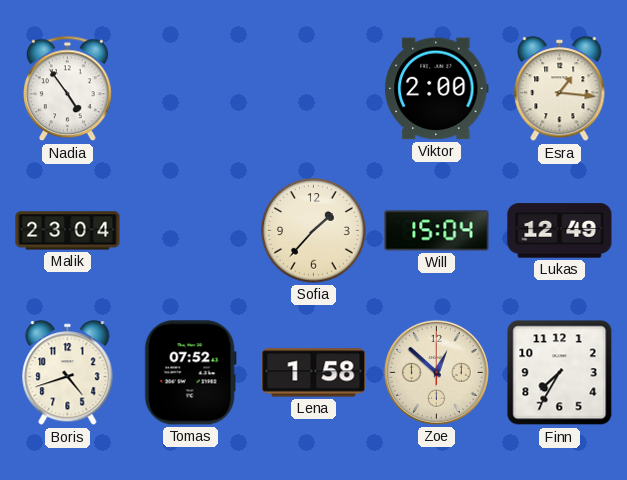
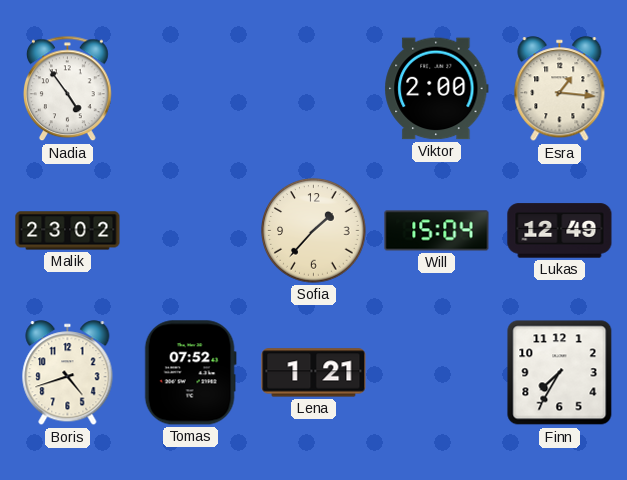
Malik: 23:04 -> 23:02 (68, 231)
Lena: 1:58 -> 1:21 (314, 373)
Zoe: 12:52 -> none (436, 372)
